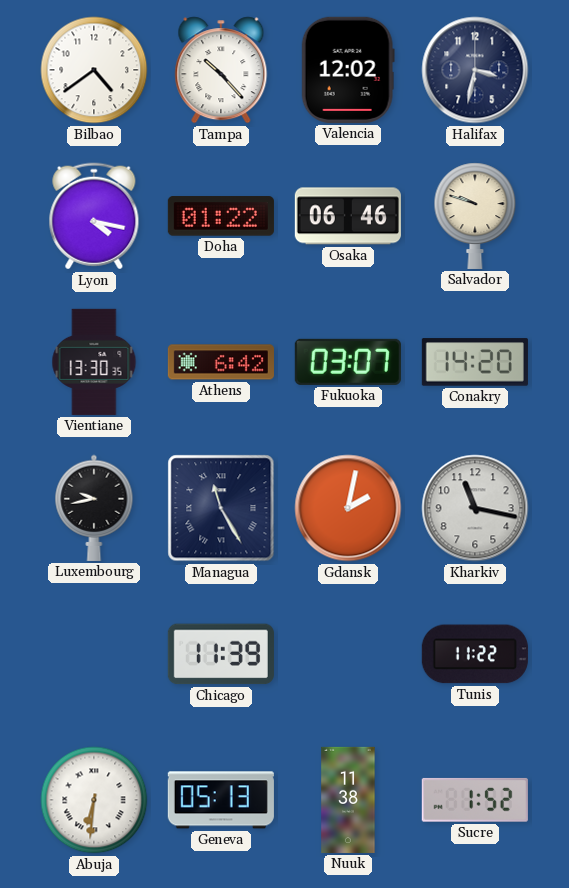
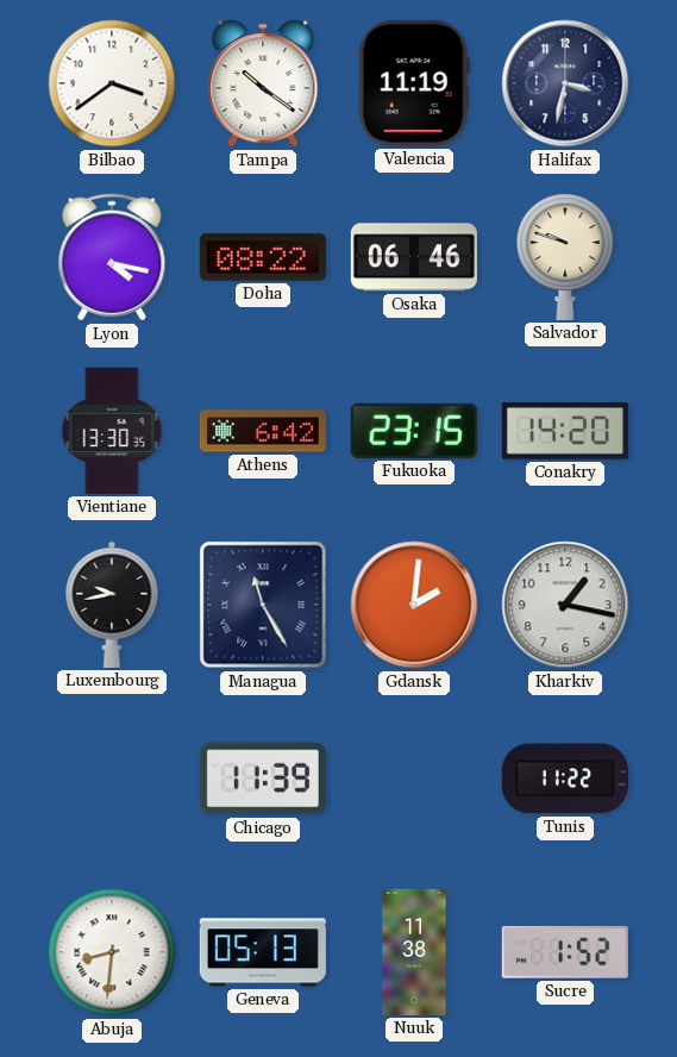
Bilbao: 4:39 -> 3:39 (112, 83)
Tampa: 10:23 -> 10:21 (263, 83)
Valencia: 12:02 -> 11:19 (414, 83)
Doha: 01:22 -> 08:22 (263, 257)
Fukuoka: 03:07 -> 23:15 (414, 431)
Gdansk: 2:02 -> 2:01 (414, 605)
Kharkiv: 11:17 -> 1:17 (565, 605)
Abuja: 6:31 -> 8:31 (112, 952)
